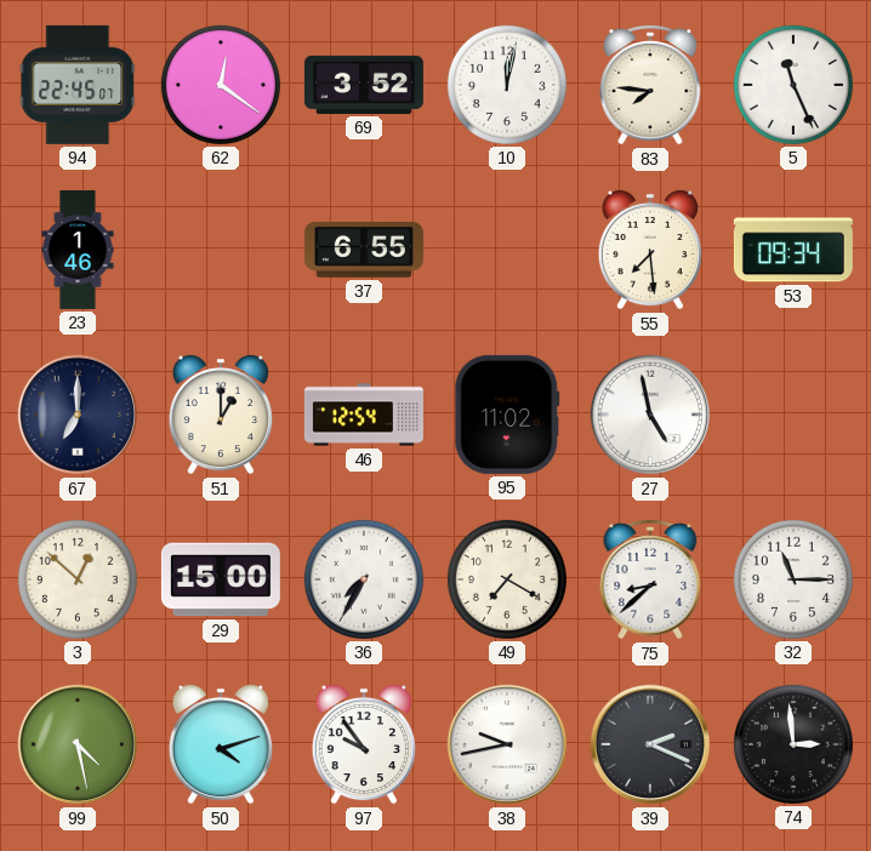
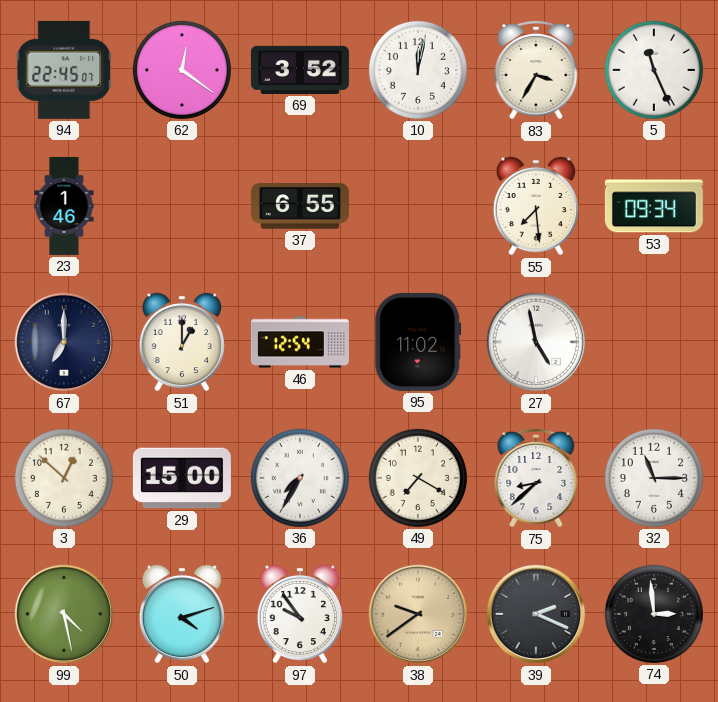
83: 7:46 -> 3:35 (536, 70)
38: 9:43 -> 9:39 (418, 614)
38 dial: white -> champagne (418, 614)
